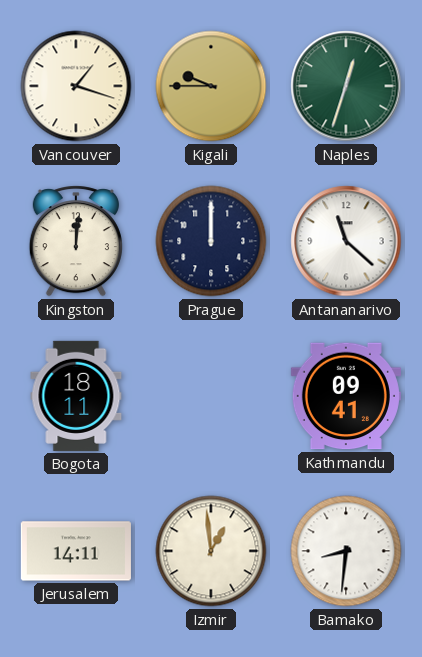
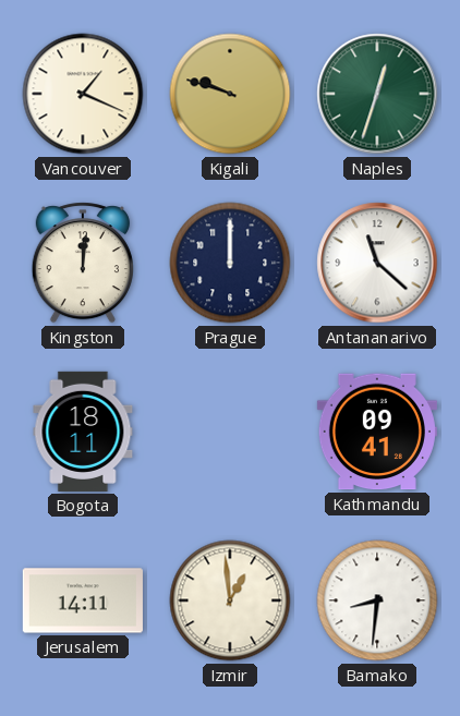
Vancouver: 1:18 -> 1:19 (83, 94)
Kigali: 9:45 -> 9:48 (230, 94)
